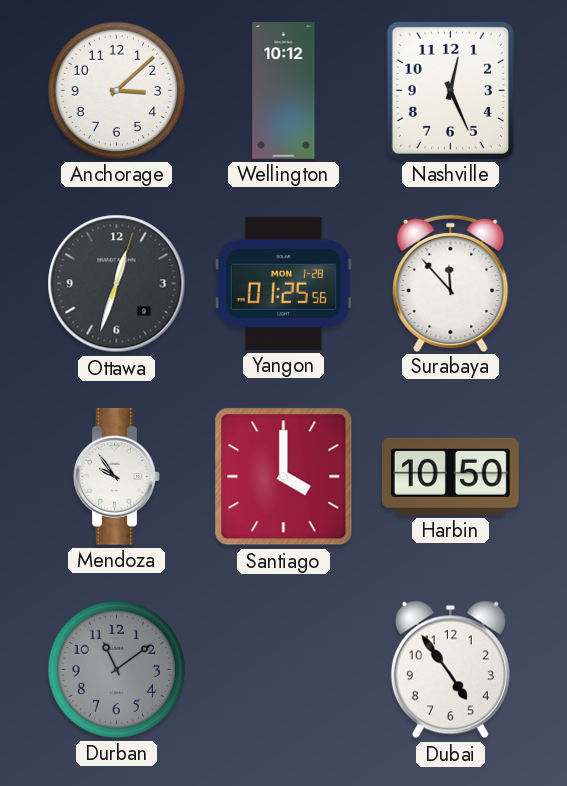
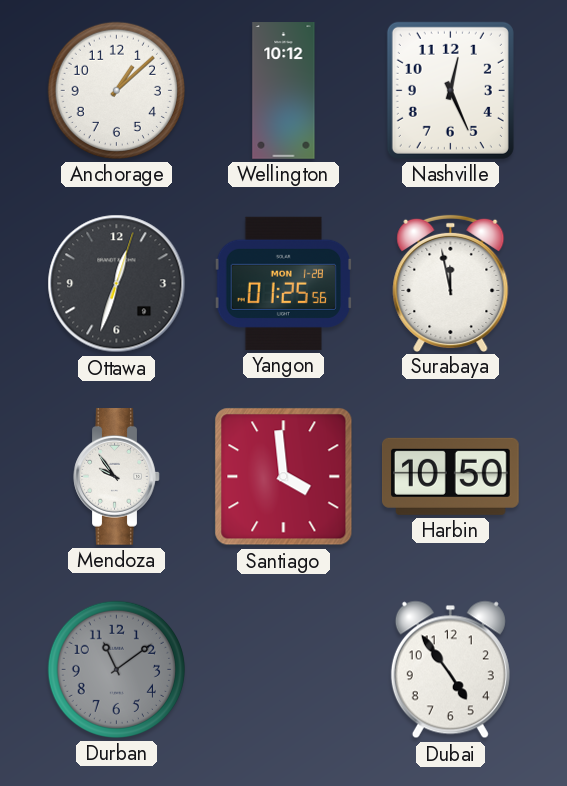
Anchorage: 3:08 -> 1:08 (116, 90)
Surabaya: 11:53 -> 11:58 (451, 283)
Santiago: 4:00 -> 3:59 (284, 477)
